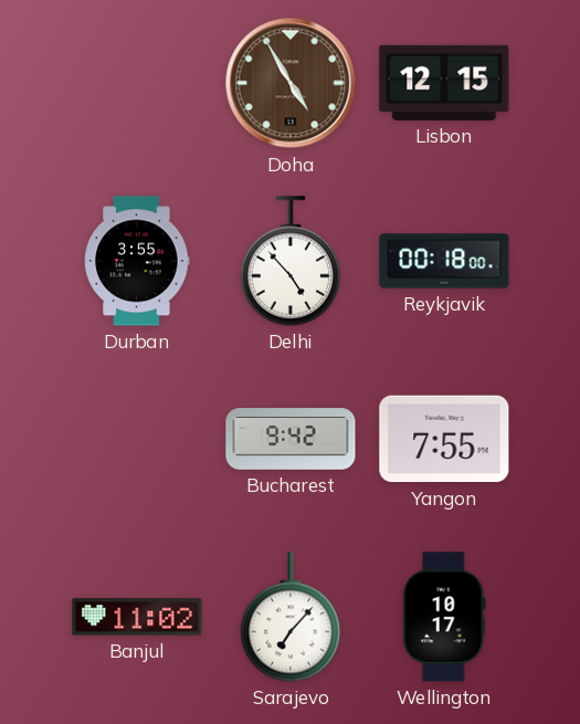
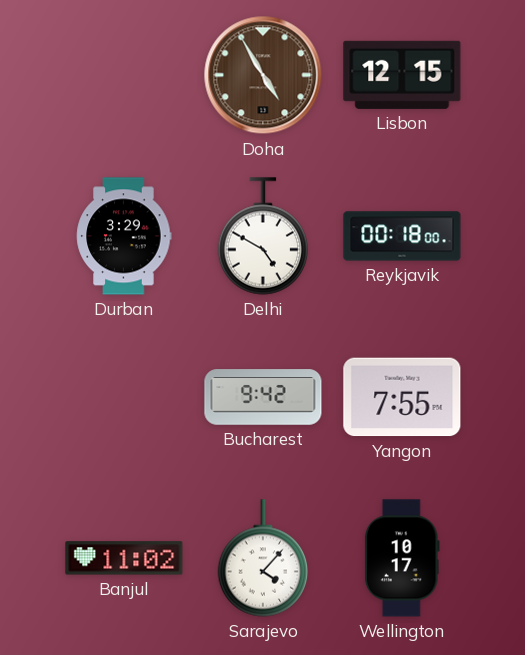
Durban: 3:55 -> 3:29 (124, 236)
Delhi: 4:53 -> 4:50 (263, 236)
Sarajevo: 7:07 -> 4:07 (263, 558)
